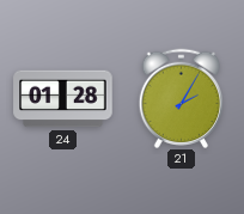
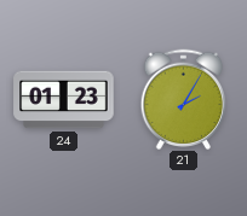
24: 01:28 -> 01:23 (64, 100)
